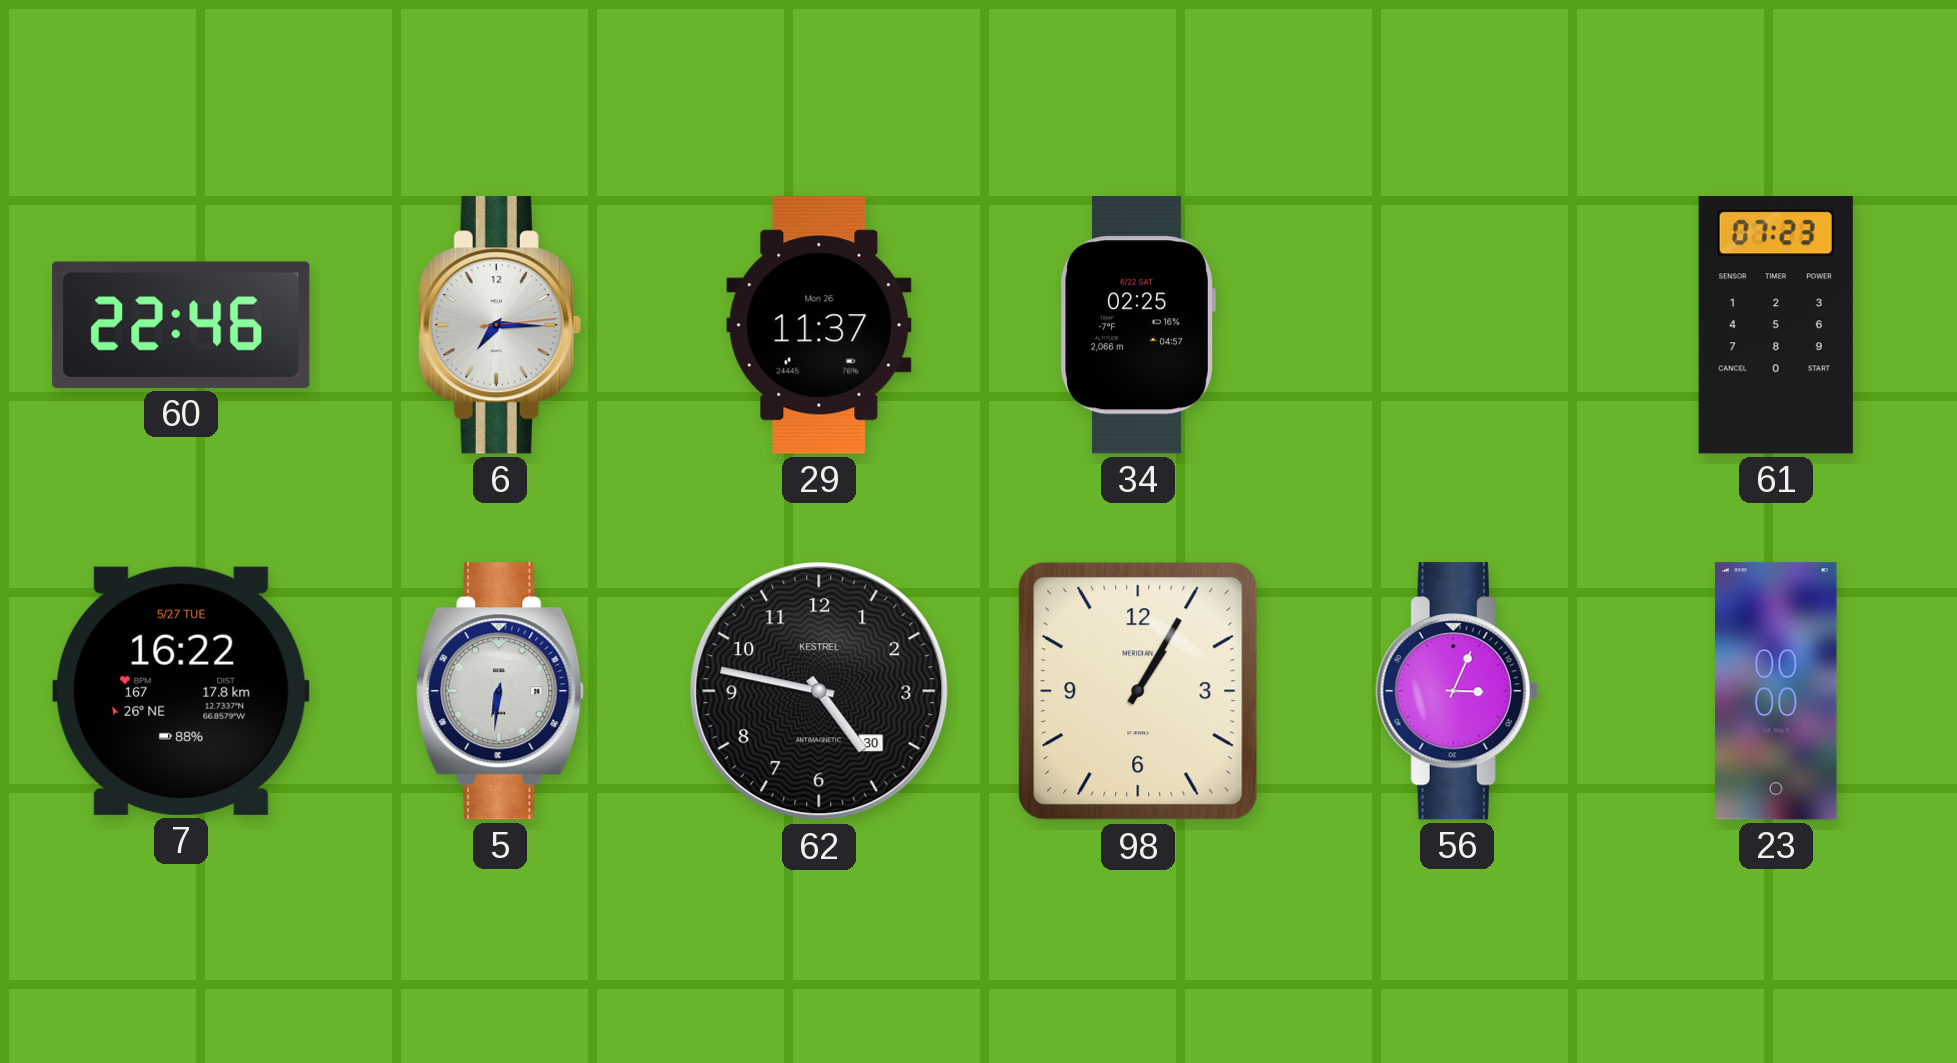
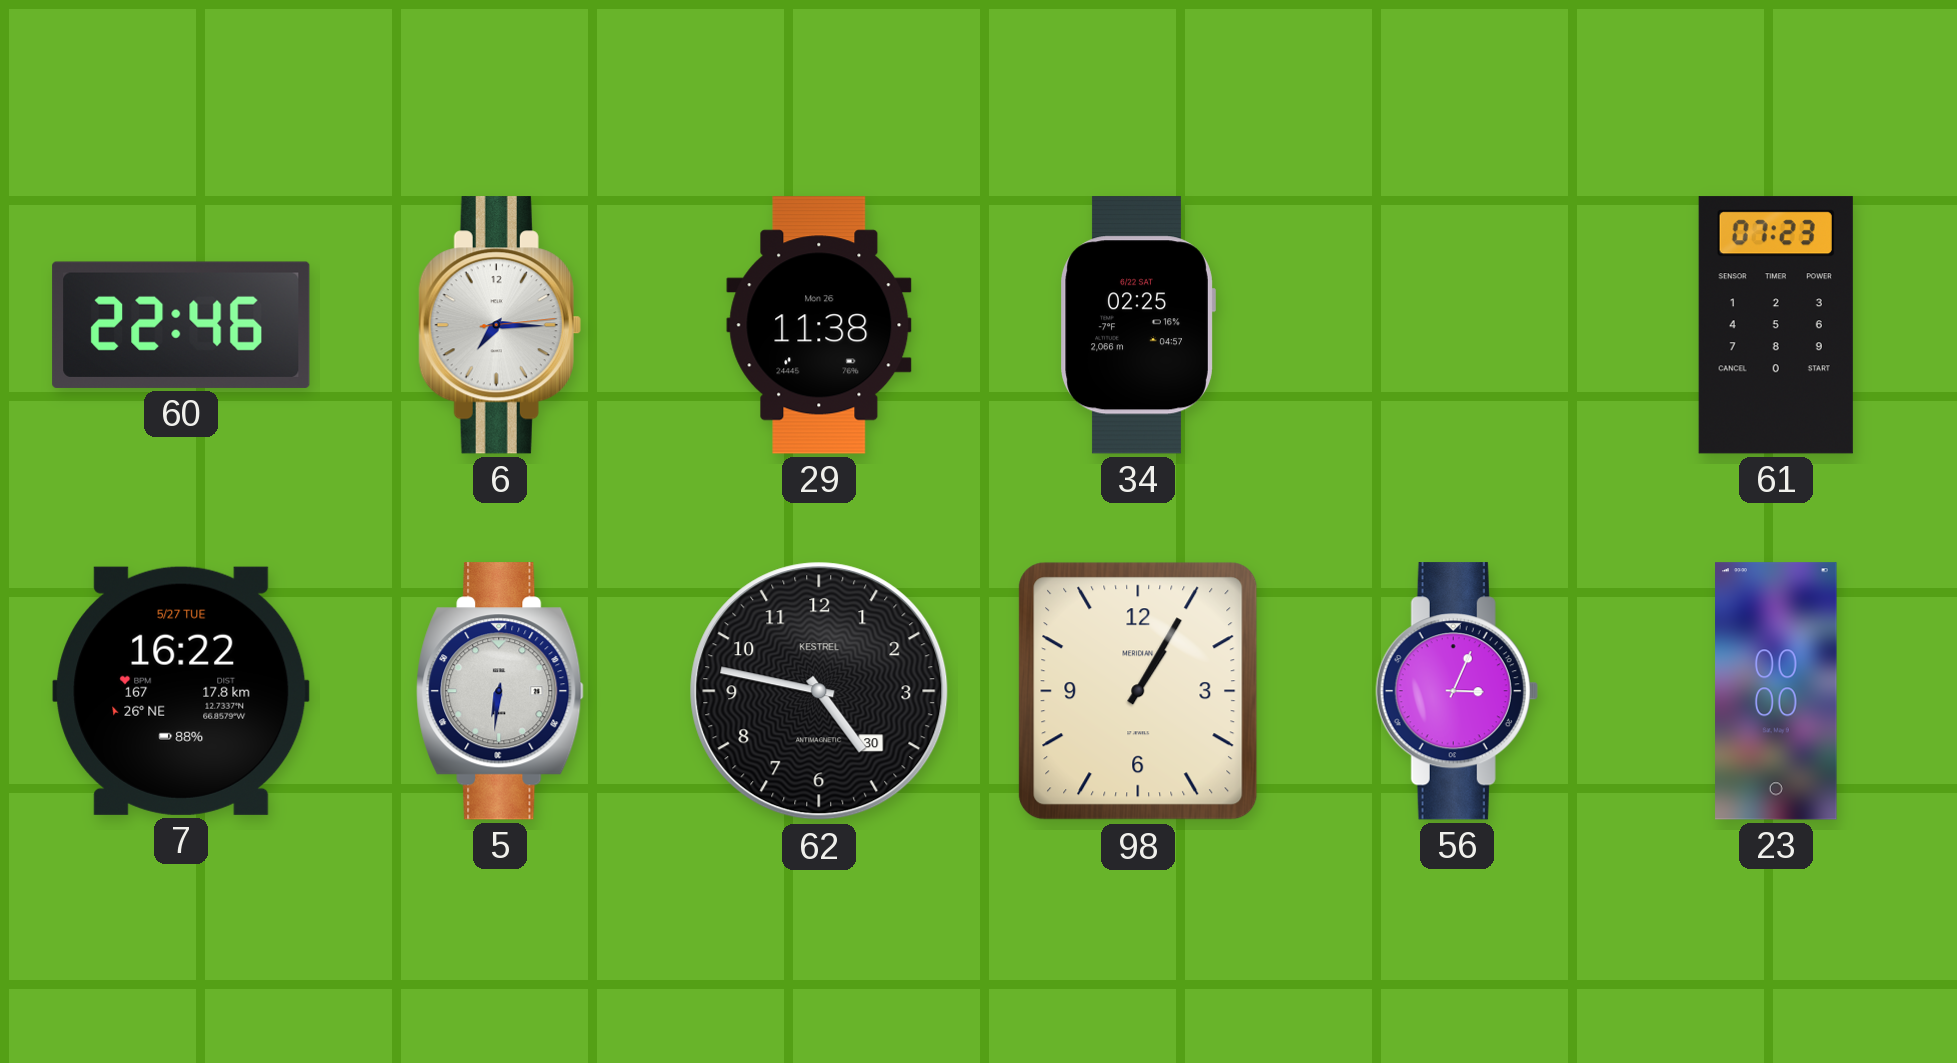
29: 11:37 -> 11:38 (819, 325)
